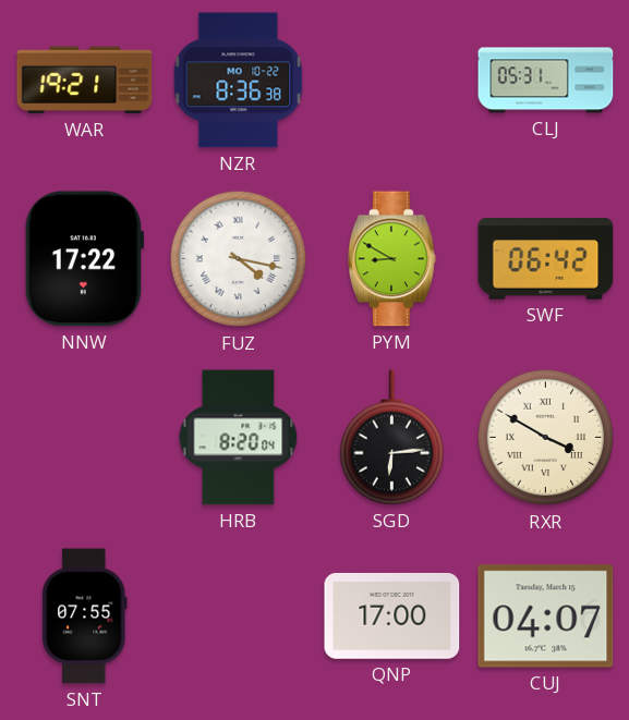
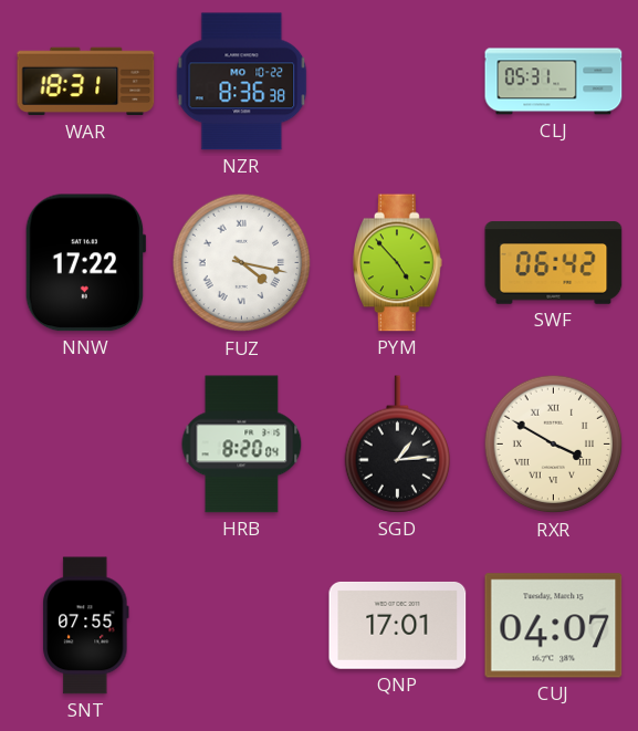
WAR: 19:21 -> 18:31 (86, 82)
PYM: 8:50 -> 4:53 (398, 263)
SGD: 6:14 -> 1:14 (397, 445)
QNP: 17:00 -> 17:01 (398, 625)
